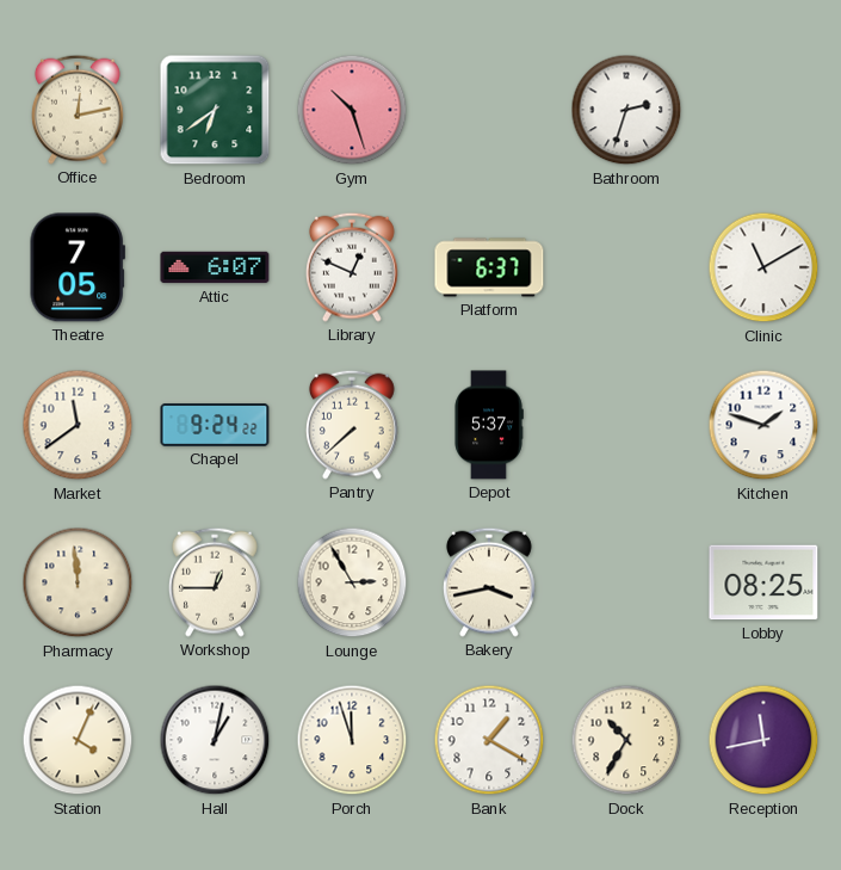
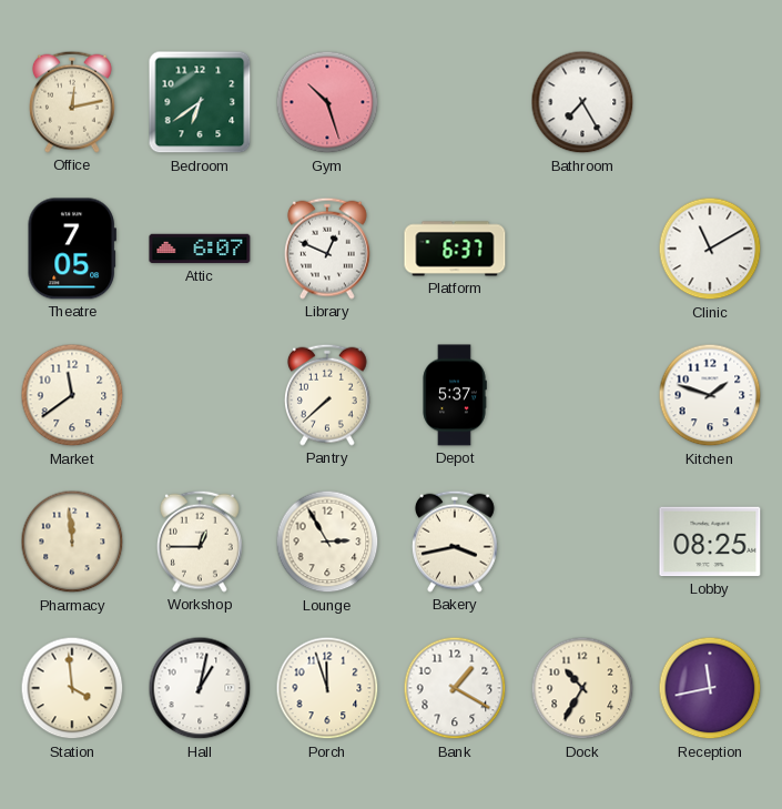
Bathroom: 2:33 -> 7:25 (582, 102)
Chapel: 9:24 -> none (215, 426)
Station: 4:04 -> 3:59 (72, 688)
